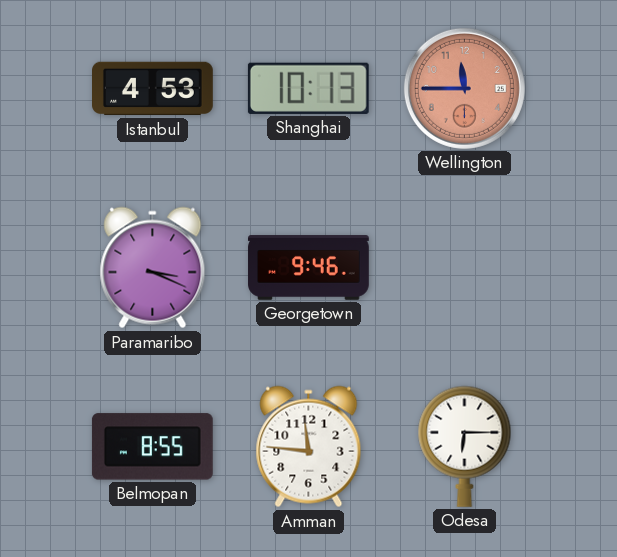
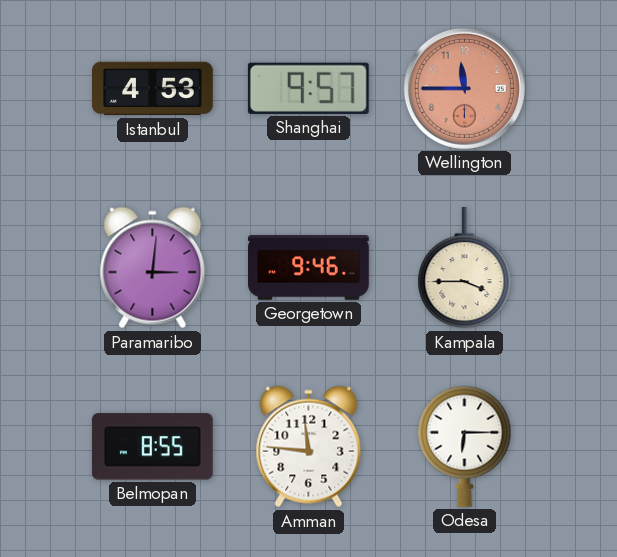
Shanghai: 10:13 -> 9:57 (308, 88)
Paramaribo: 3:19 -> 3:01 (153, 268)
Kampala: none -> 3:45 (465, 268)
